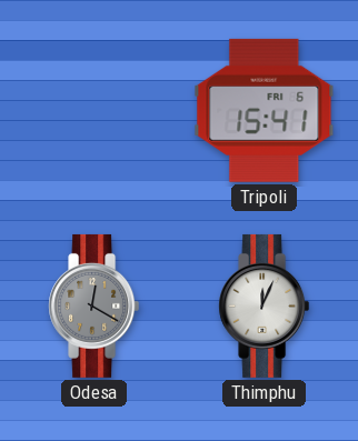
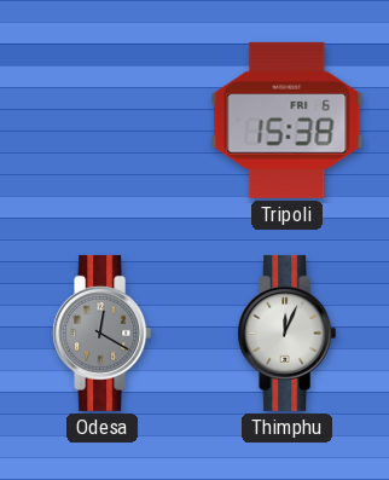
Tripoli: 15:41 -> 15:38 (288, 120)
